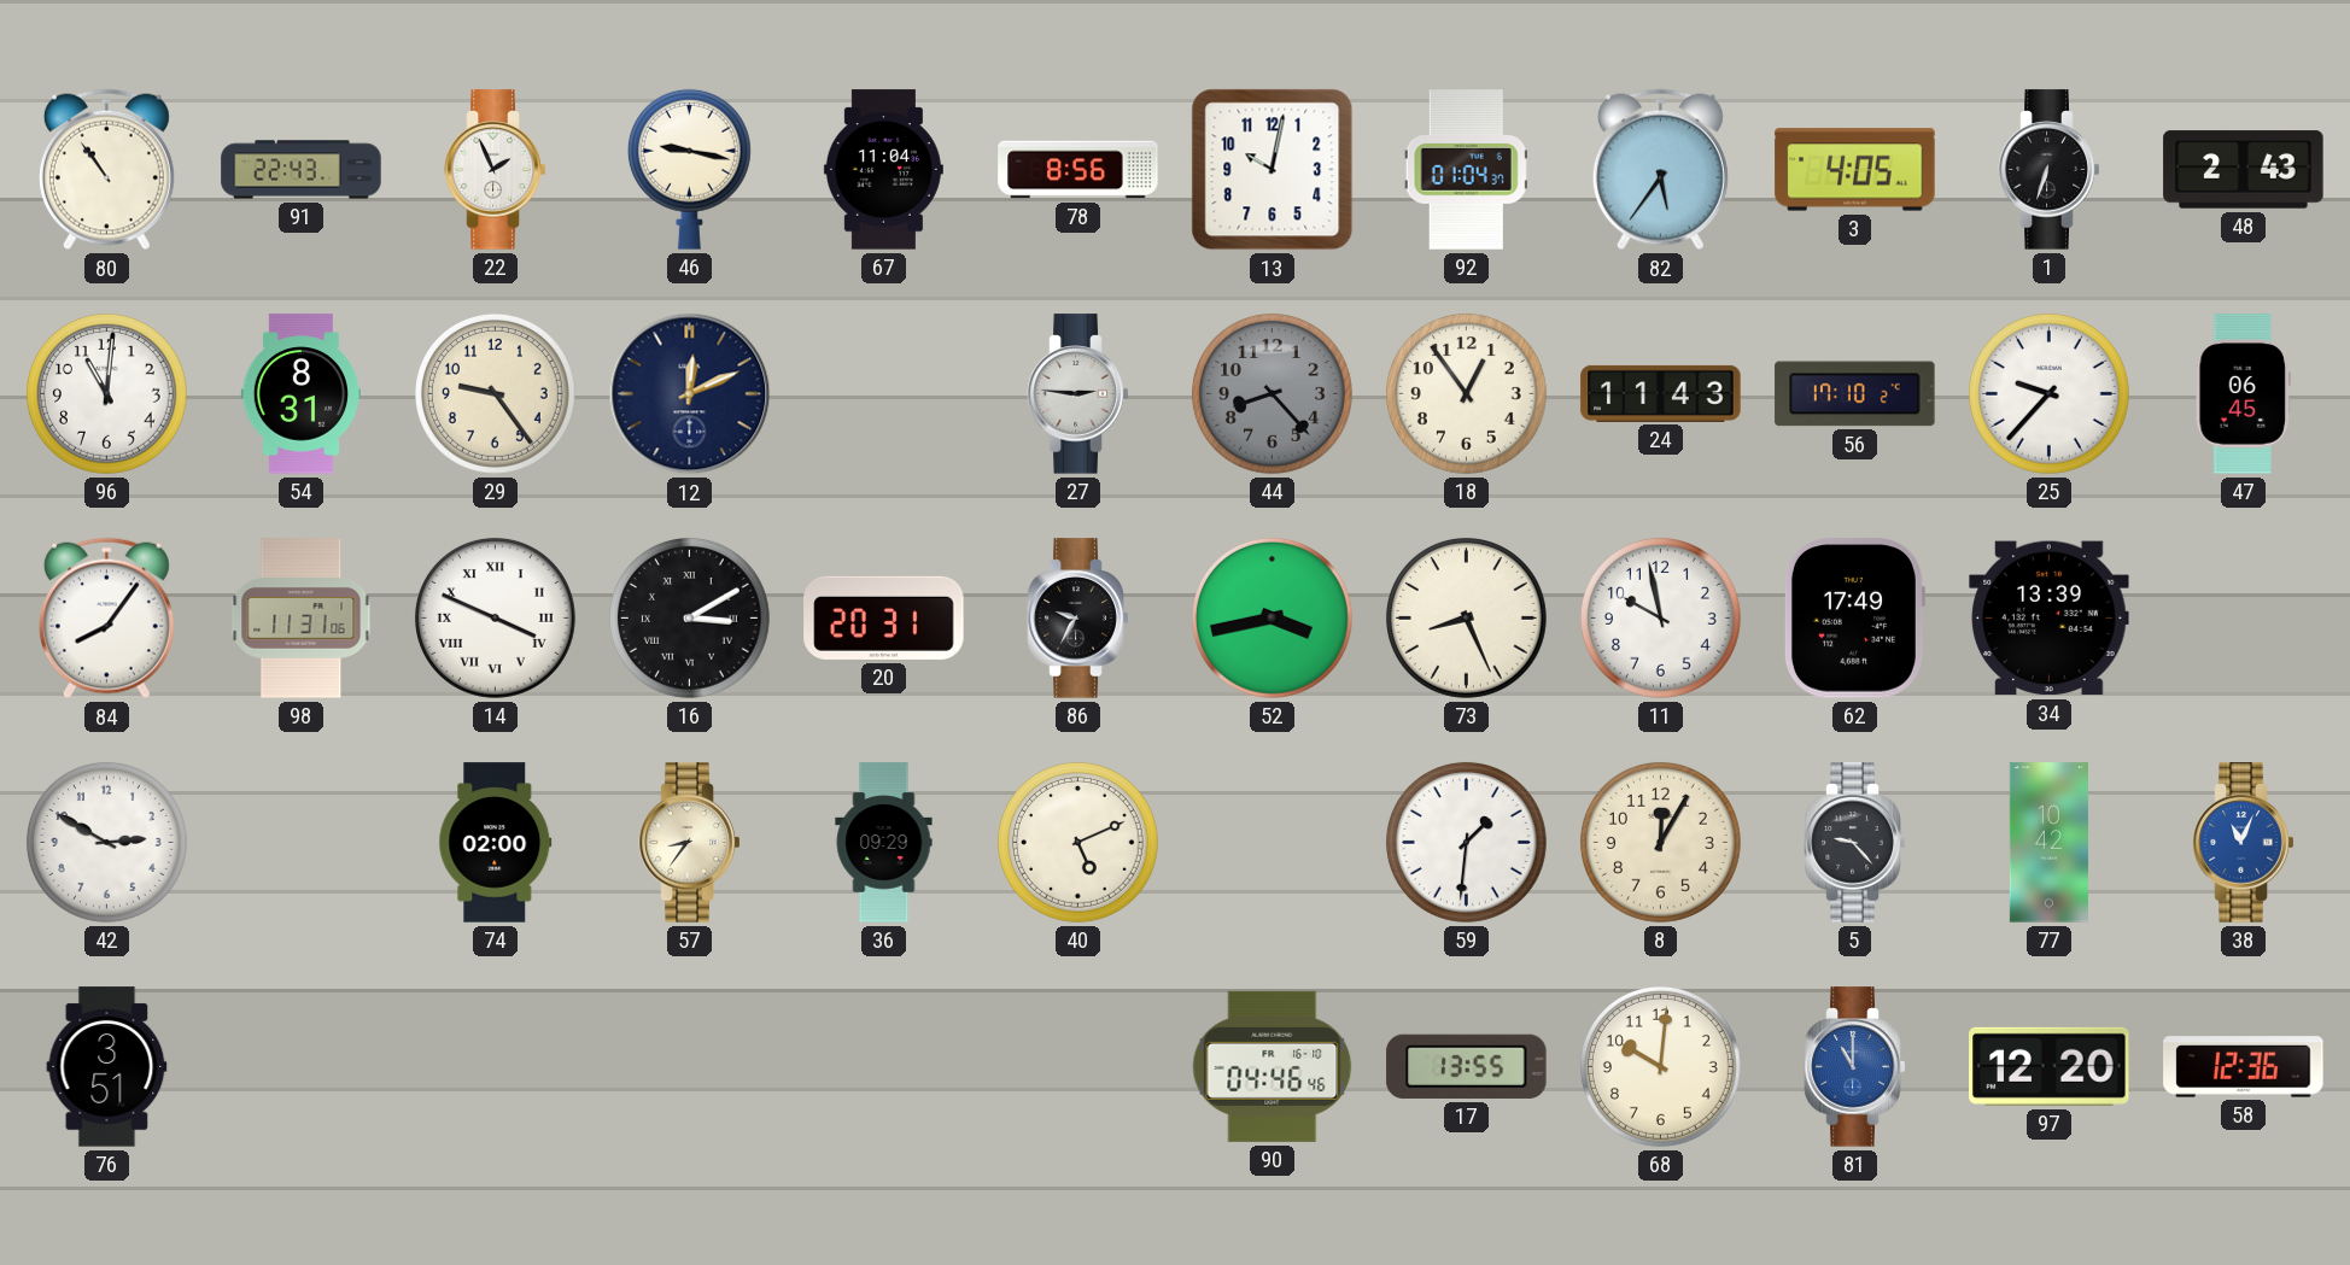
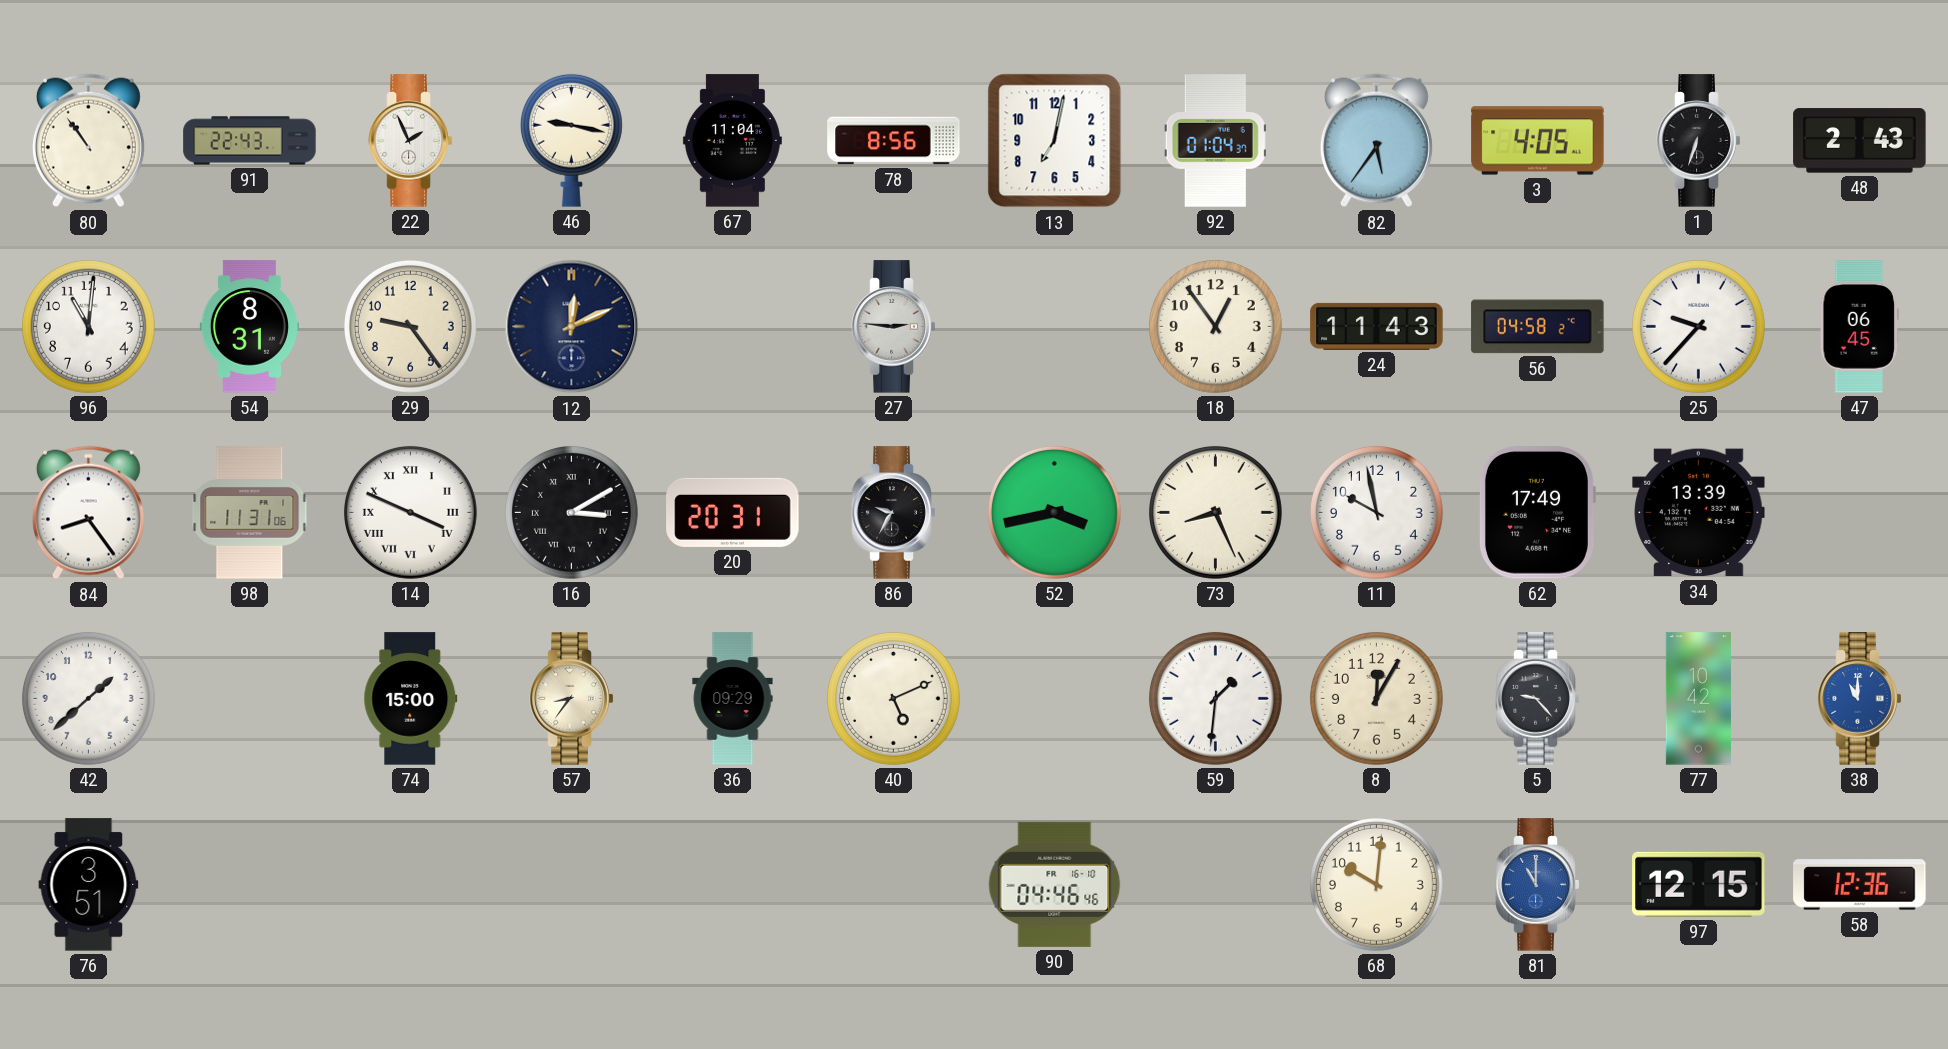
13: 10:02 -> 7:02 (1055, 141)
44: 8:23 -> none (1272, 393)
56: 17:10 -> 04:58 (1538, 327)
84: 8:06 -> 8:24 (88, 513)
42: 2:50 -> 1:38 (88, 698)
74: 02:00 -> 15:00 (411, 699)
38: 11:04 -> 11:00 (1860, 699)
17: 13:55 -> none (1467, 1066)
97: 12:20 -> 12:15 (1699, 884)
